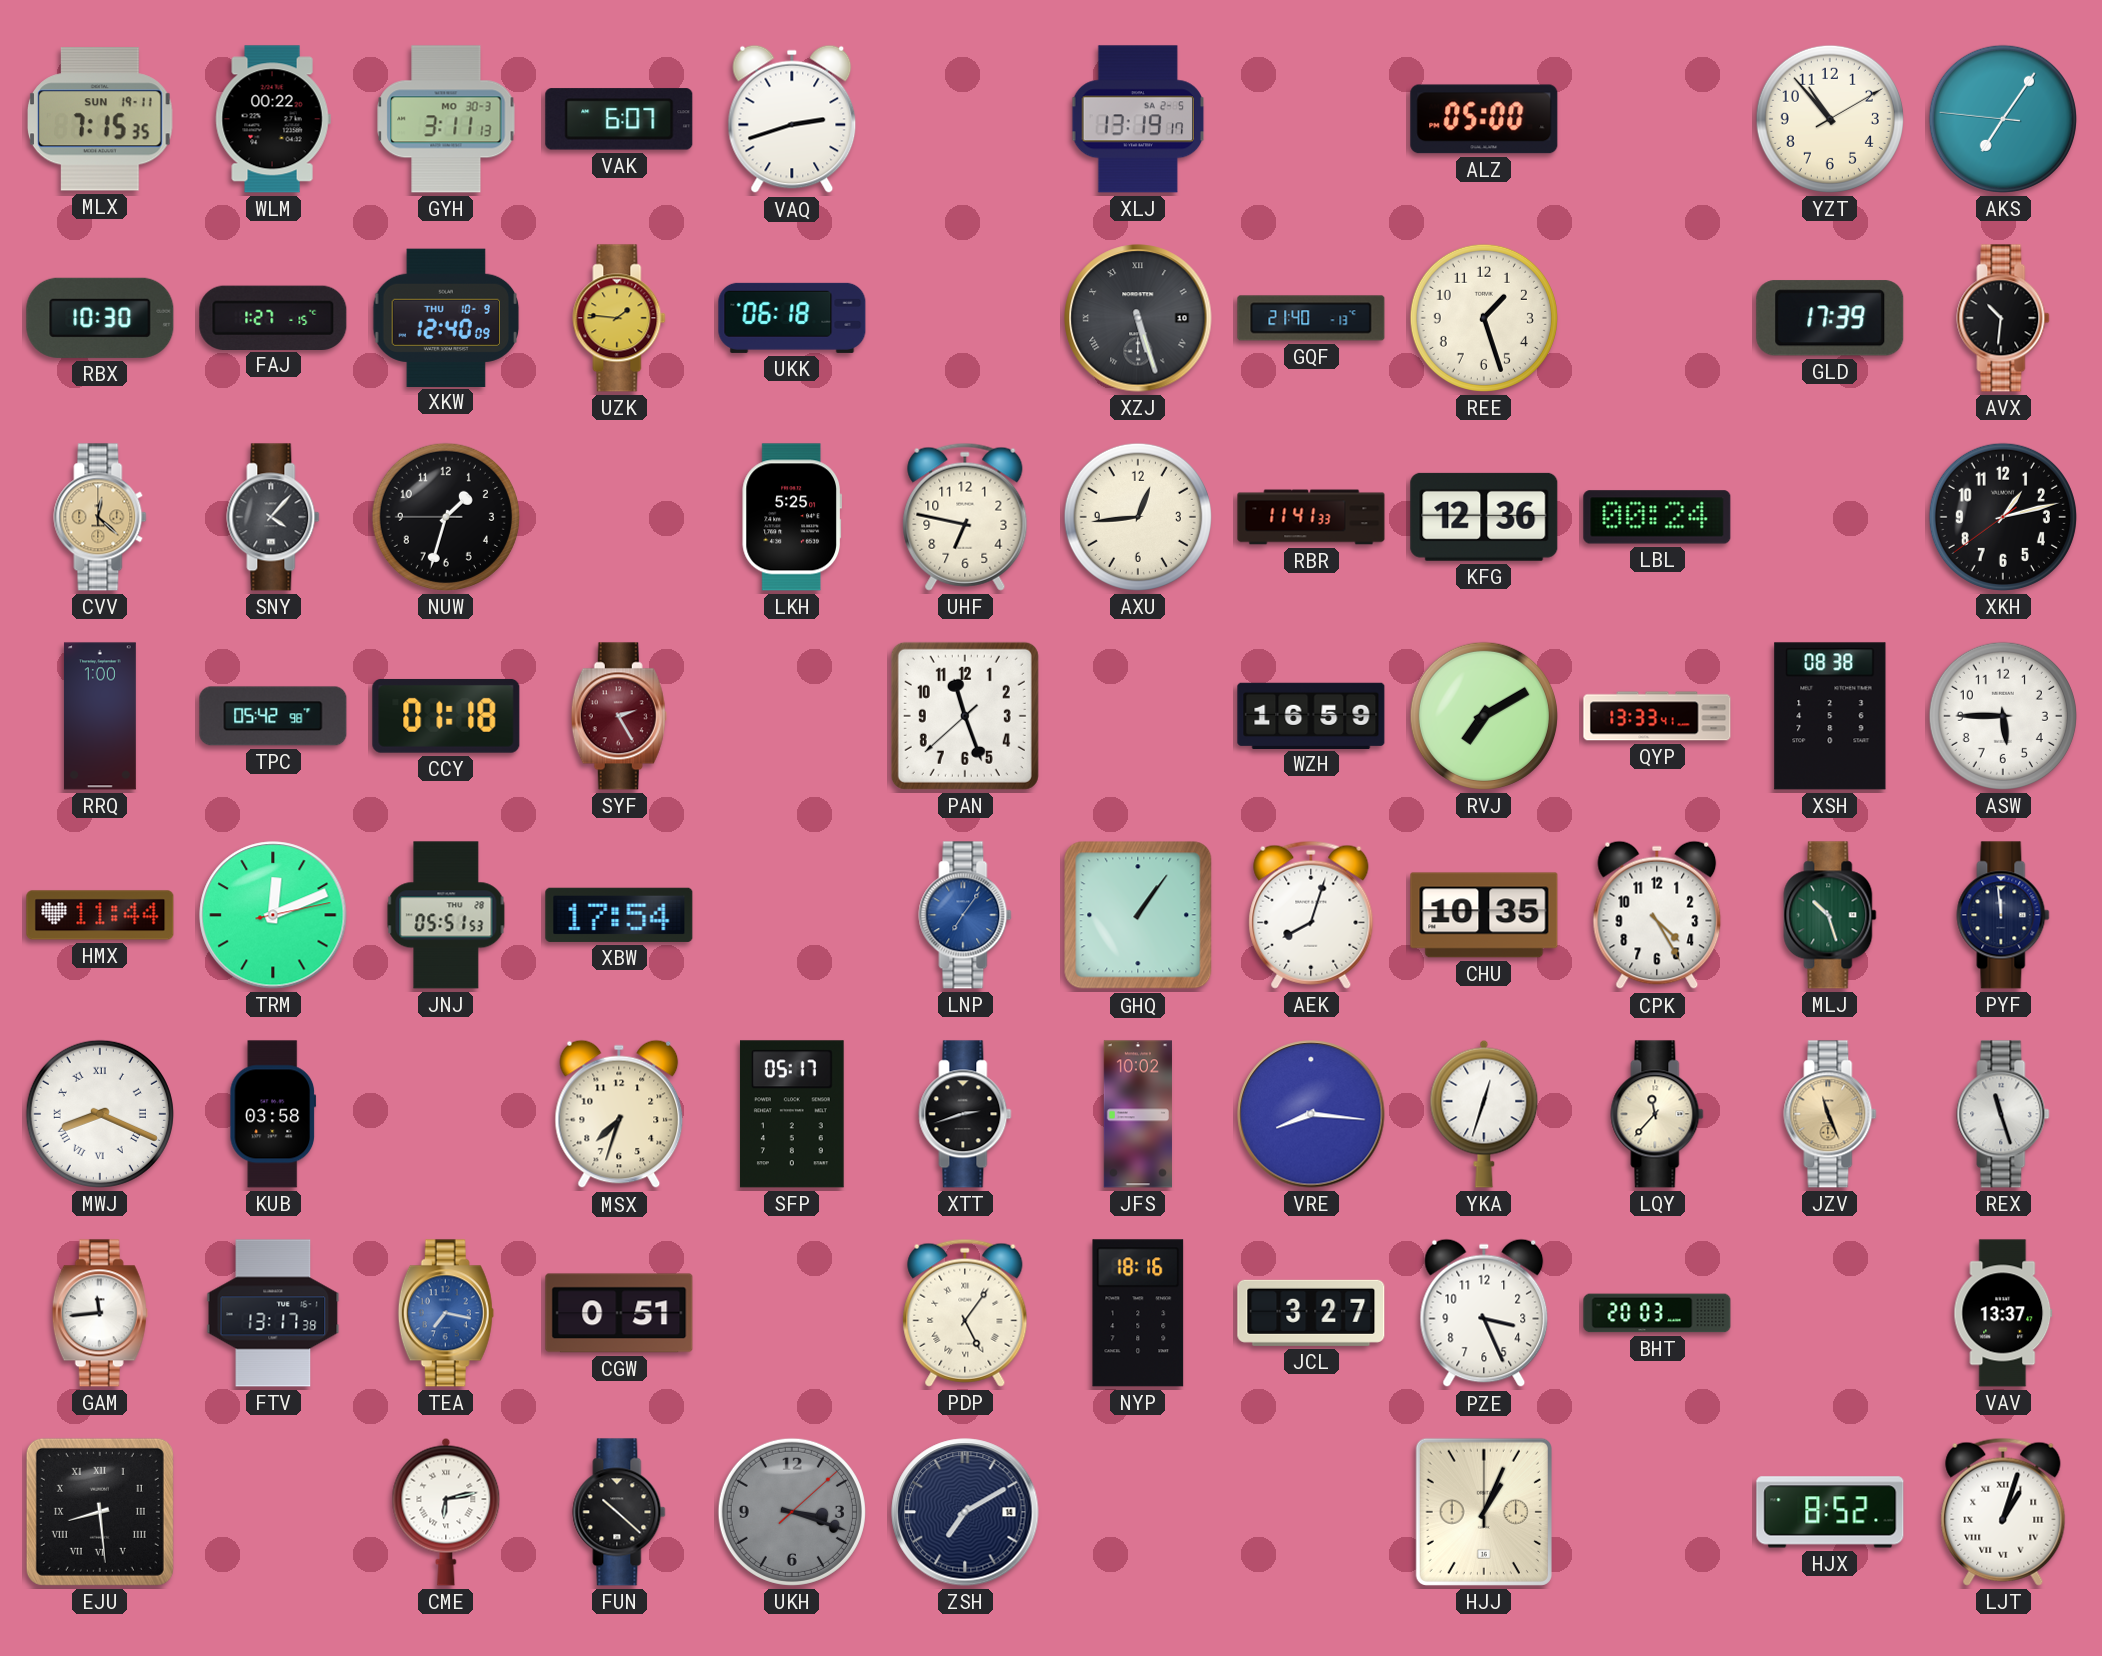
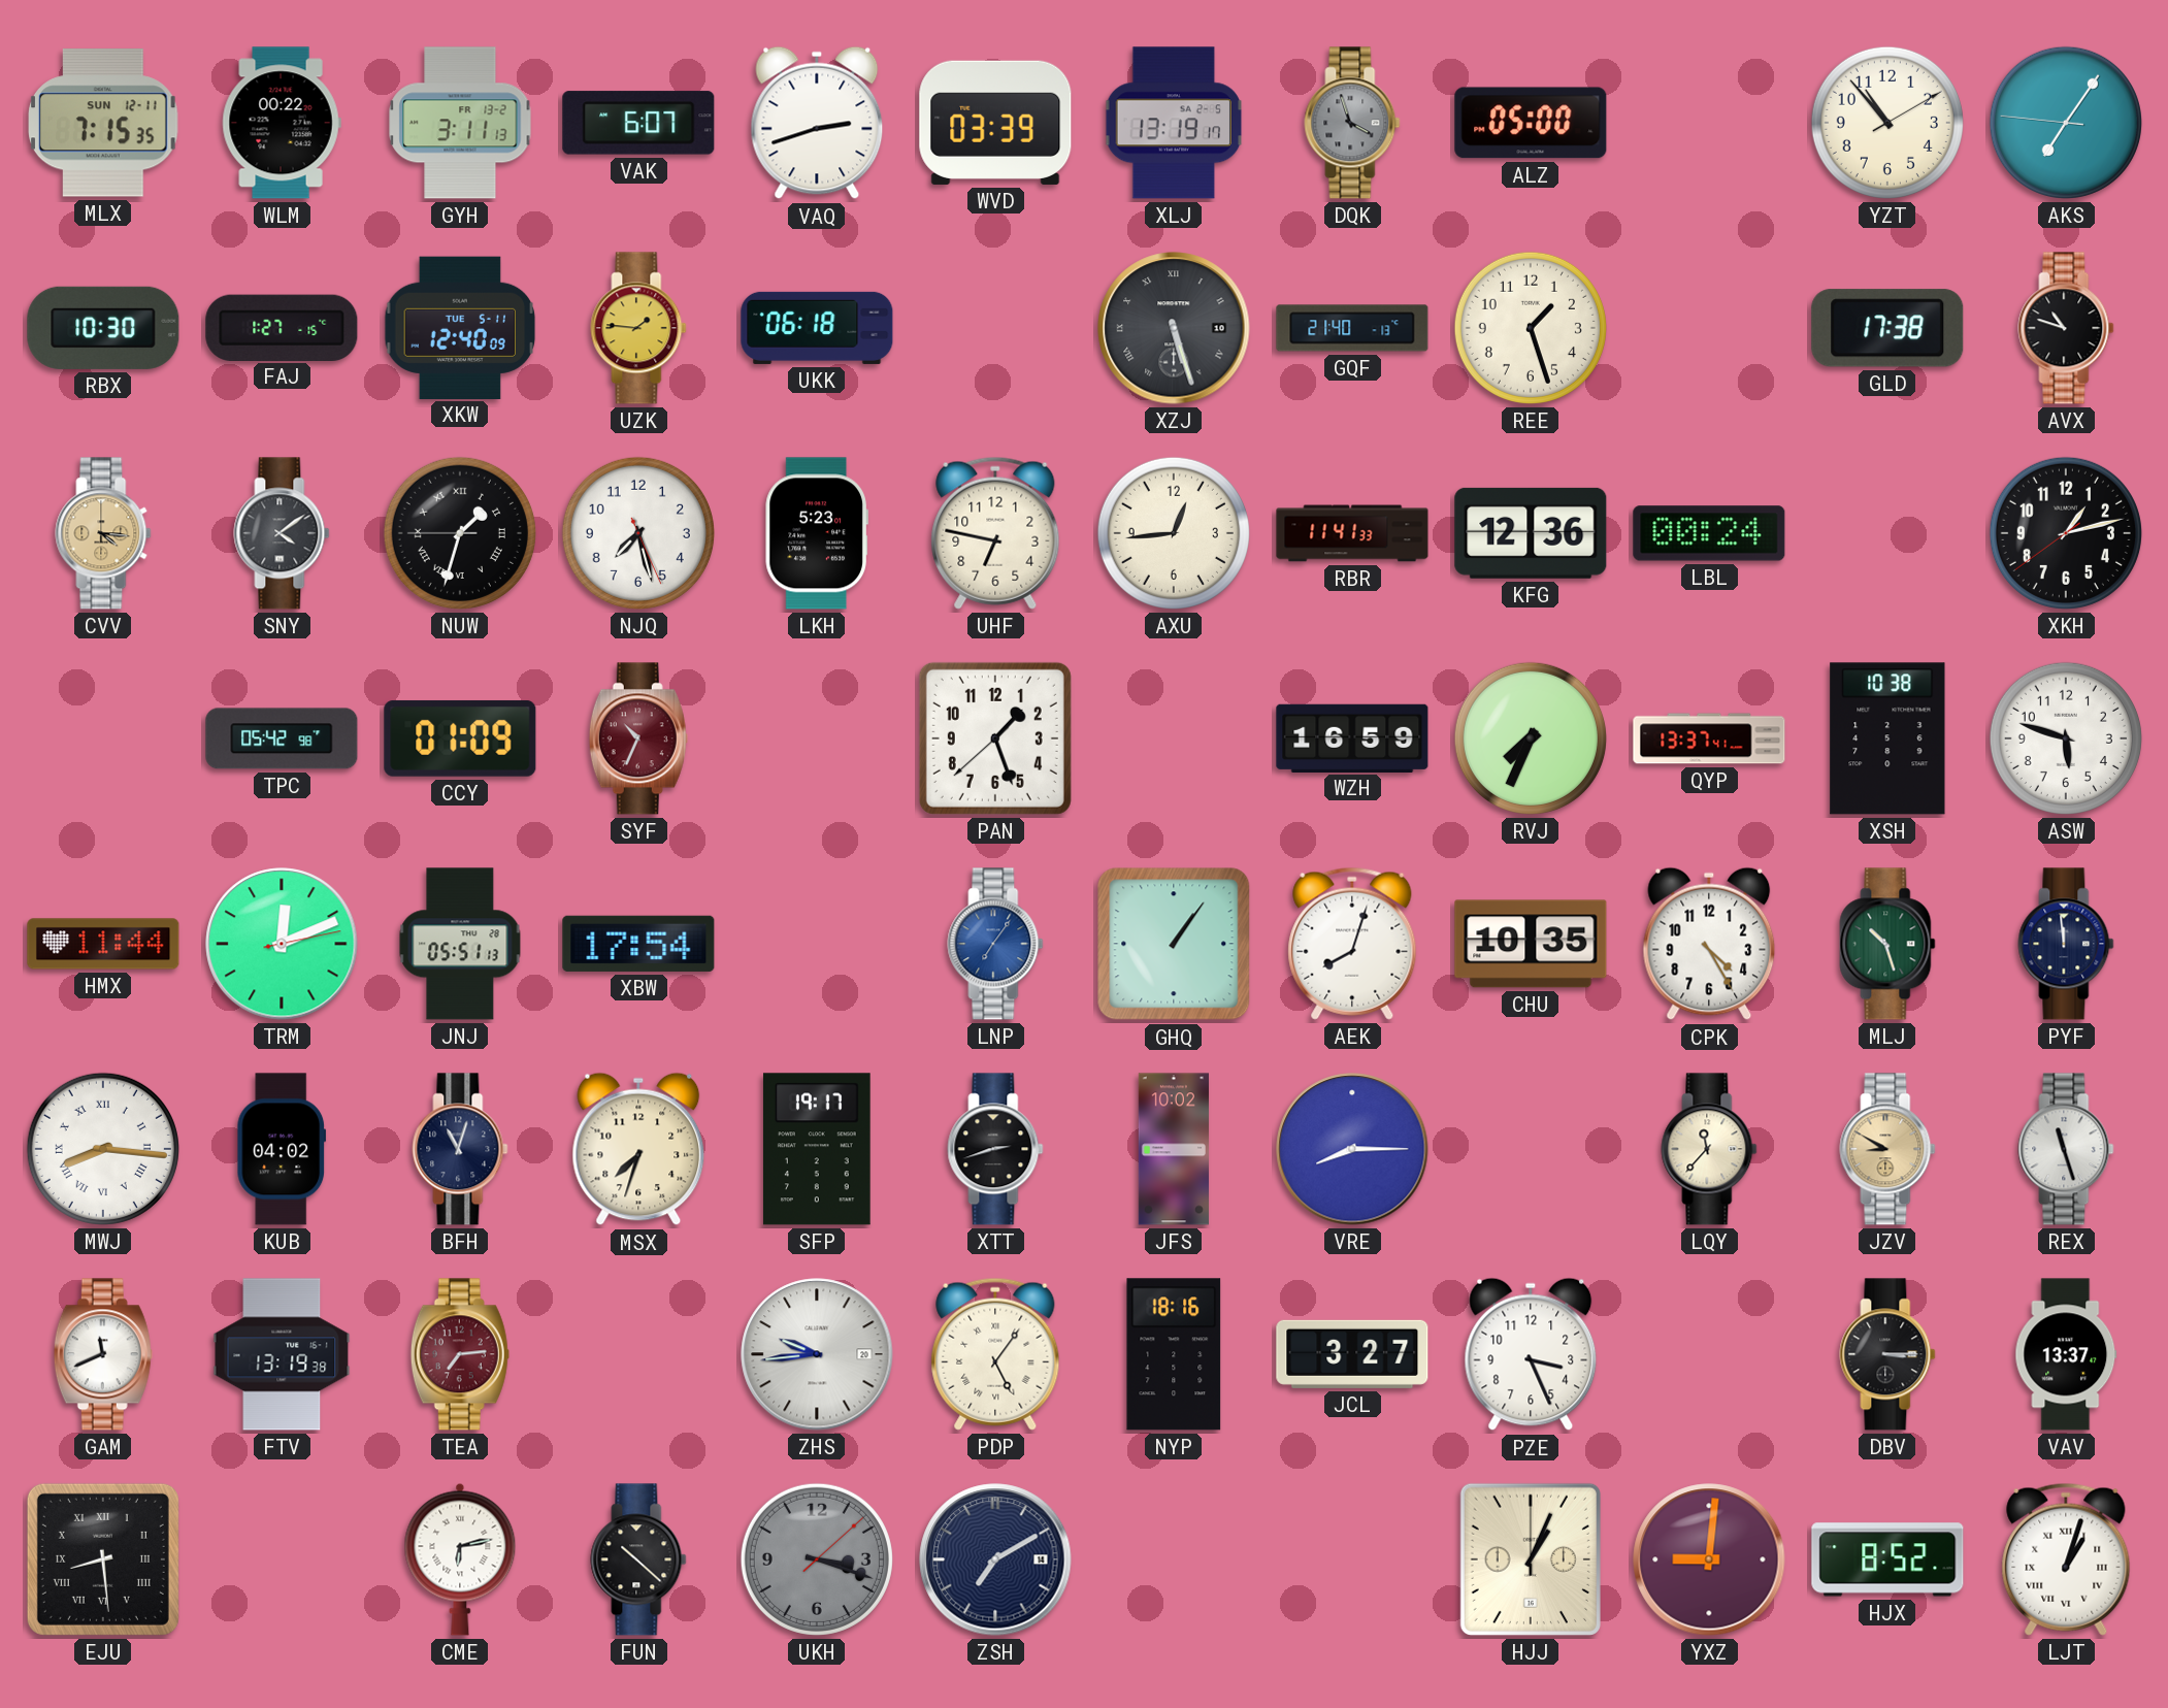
MLX date: SUN 19-11 -> SUN 12-11 (103, 123)
GYH date: MO 30-3 -> FR 13-2 (460, 123)
WVD: none -> 03:39 (995, 123)
DQK: none -> 3:57 (1352, 123)
XKW date: THU 10-9 -> TUE 5-11 (460, 327)
GLD: 17:39 -> 17:38 (1887, 328)
AVX: 10:31 -> 10:48 (2066, 328)
CVV: 12:22 -> 4:16 (103, 533)
SNY: 4:07 -> 4:09 (282, 533)
NUW numerals: Arabic -> Roman (460, 533)
NJQ: none -> 7:27 (638, 533)
LKH: 5:25 -> 5:23 (817, 533)
RRQ: 1:00 -> none (100, 716)
CCY: 01:18 -> 01:09 (460, 738)
SYF: 2:25 -> 10:34 (638, 738)
PAN: 11:26 -> 1:26 (995, 738)
RVJ: 7:10 -> 7:34 (1531, 738)
QYP: 13:33 -> 13:37 (1709, 738)
XSH: 08:38 -> 10:38 (1887, 738)
ASW: 5:45 -> 5:48 (2066, 738)
JNJ: 05:51:53 -> 05:51:13 (460, 944)
MWJ: 8:19 -> 8:16 (103, 1149)
KUB: 03:58 -> 04:02 (282, 1149)
BFH: none -> 11:03 (460, 1149)
SFP: 05:17 -> 19:17 (817, 1149)
VRE: 8:16 -> 8:15 (1352, 1149)
YKA: 12:33 -> none (1484, 1114)
JZV: 11:26 -> 8:50 (1887, 1149)
GAM: 11:44 -> 11:41 (103, 1354)
FTV: 13:17 -> 13:19 (282, 1354)
TEA: 7:17 -> 7:14 (460, 1354)
TEA dial: blue -> burgundy (460, 1354)
CGW: 0:51 -> none (619, 1313)
ZHS: none -> 9:44 (817, 1354)
BHT: 20:03 -> none (1657, 1313)
DBV: none -> 3:15 (1887, 1354)
YXZ: none -> 9:01 (1709, 1559)
